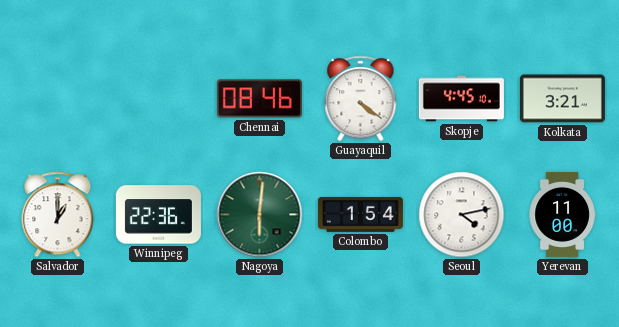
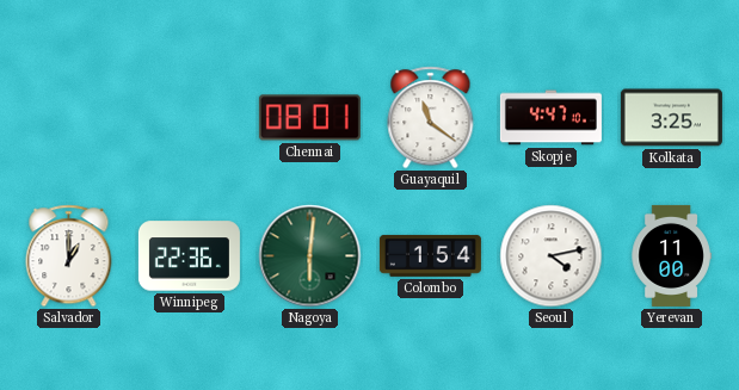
Chennai: 08:46 -> 08:01 (309, 118)
Guayaquil: 4:21 -> 11:21 (431, 118)
Skopje: 4:45 -> 4:47 (550, 118)
Kolkata: 3:21 -> 3:25 (671, 118)
